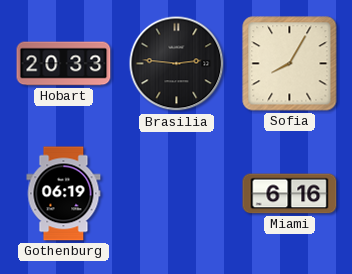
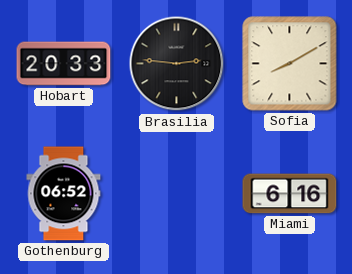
Sofia: 8:05 -> 8:10 (290, 64)
Gothenburg: 06:19 -> 06:52 (64, 194)
